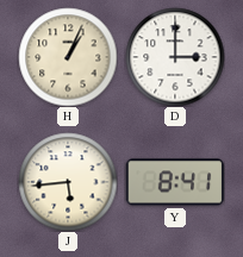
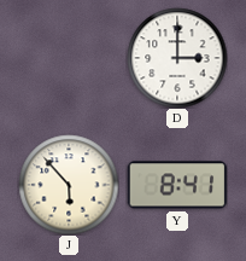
H: 1:04 -> none (68, 57)
J: 5:44 -> 5:53 (69, 185)
